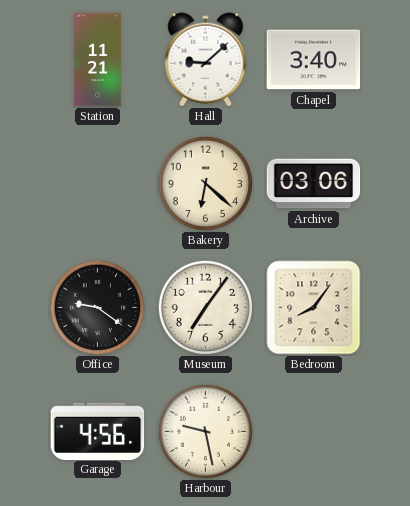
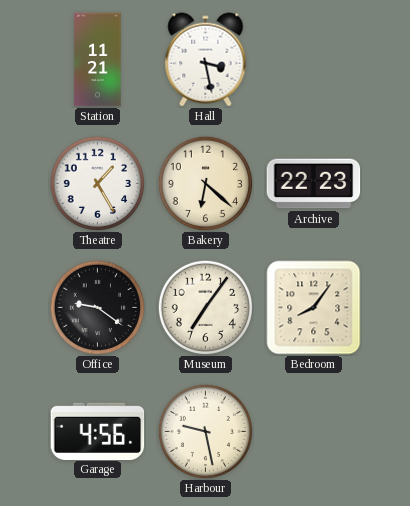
Hall: 9:08 -> 3:28 (206, 60)
Chapel: 3:40 -> none (314, 60)
Theatre: none -> 1:25 (97, 183)
Archive: 03:06 -> 22:23 (314, 184)
